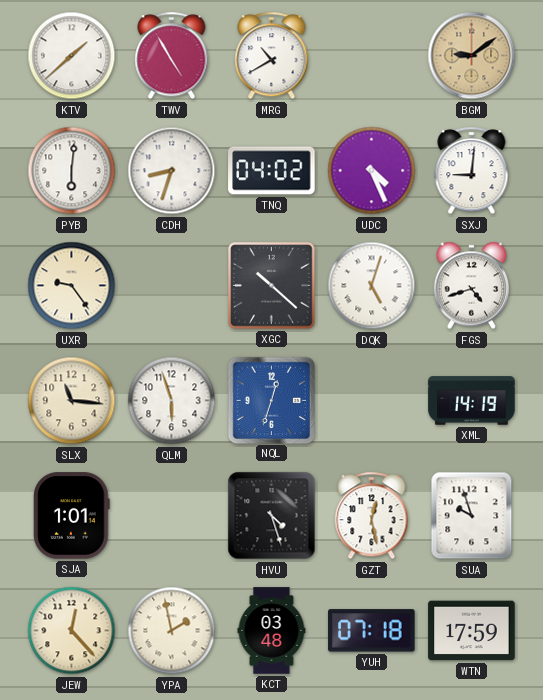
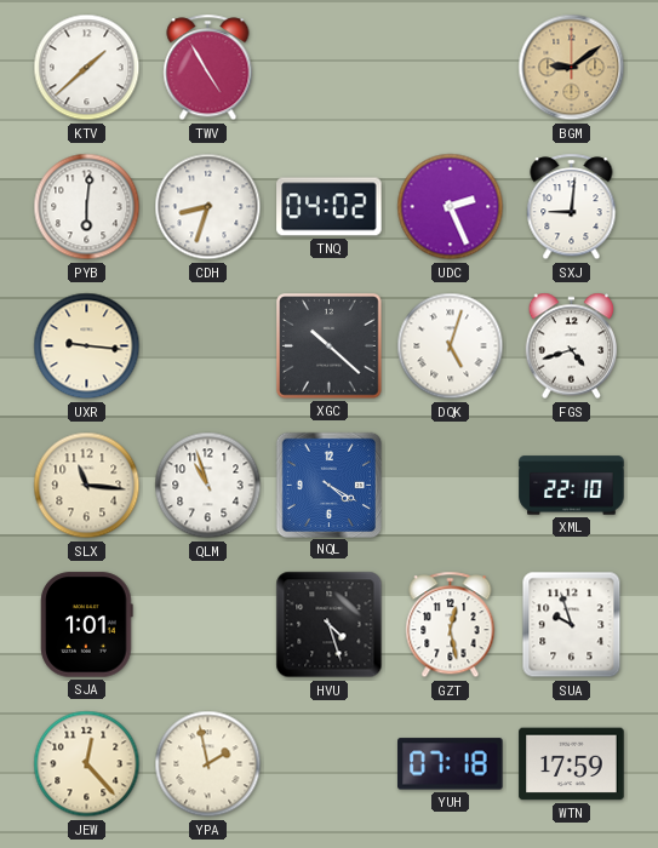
MRG: 10:40 -> none (272, 56)
UDC: 4:26 -> 2:26 (451, 207)
UXR: 9:24 -> 9:16 (87, 346)
QLM: 5:57 -> 10:57 (208, 486)
NQL: 12:33 -> 4:20 (328, 485)
XML: 14:19 -> 22:10 (572, 486)
KCT: 03:48 -> none (272, 631)
